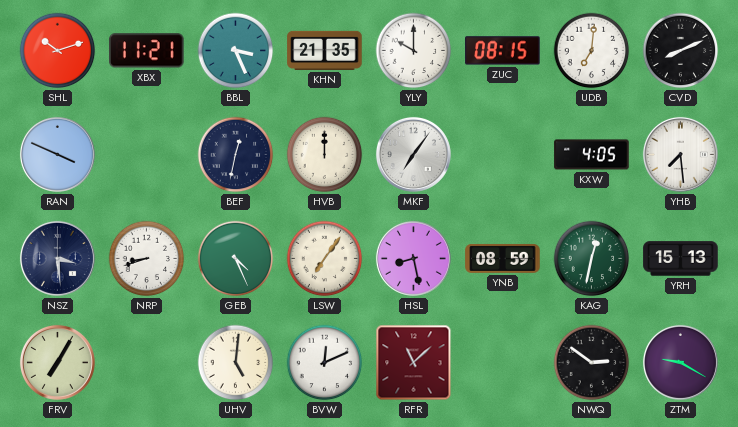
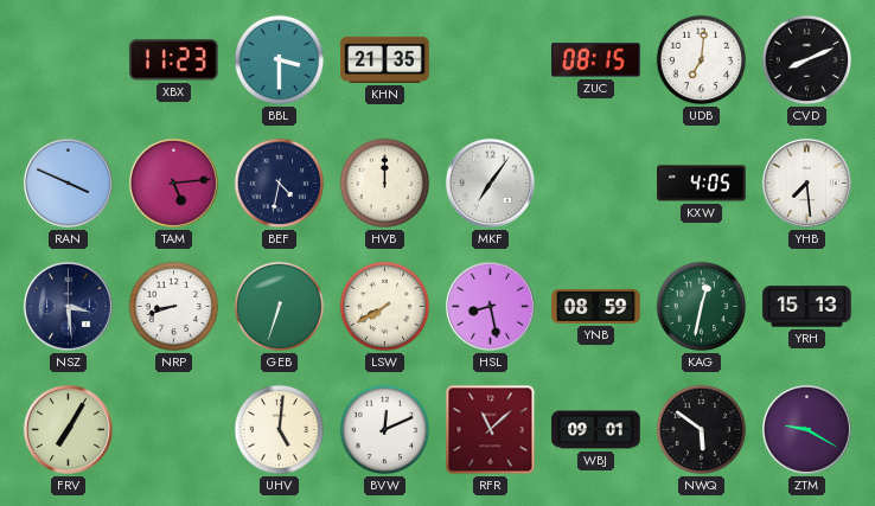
SHL: 10:12 -> none (58, 51)
XBX: 11:21 -> 11:23 (174, 60)
BBL: 3:26 -> 3:30 (280, 60)
YLY: 10:00 -> none (414, 51)
TAM: none -> 5:14 (173, 182)
BEF: 12:32 -> 4:32 (280, 184)
GEB: 4:26 -> 6:33 (280, 307)
LSW: 7:06 -> 7:40 (385, 307)
WBJ: none -> 09:01 (596, 430)
NWQ: 2:51 -> 5:51 (702, 430)
